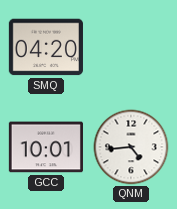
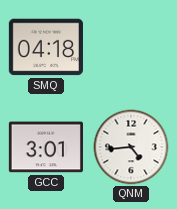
SMQ: 04:20 -> 04:18 (46, 47)
GCC: 10:01 -> 3:01 (46, 147)
